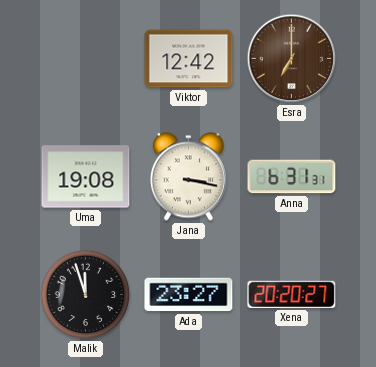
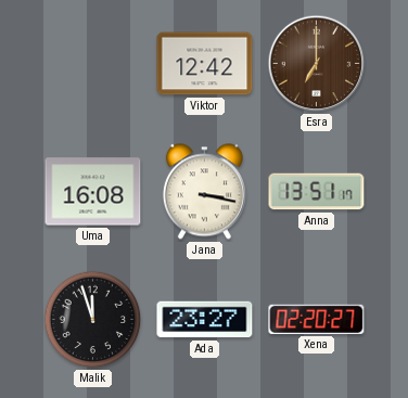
Uma: 19:08 -> 16:08 (93, 192)
Anna: 6:31 -> 13:51 (317, 192)
Xena: 20:20 -> 02:20 (317, 319)
